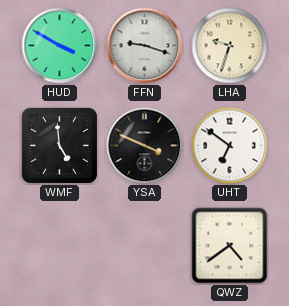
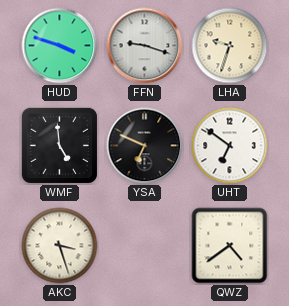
HUD: 3:50 -> 3:48 (60, 46)
YSA: 3:49 -> 6:49 (145, 146)
AKC: none -> 3:27 (60, 246)
